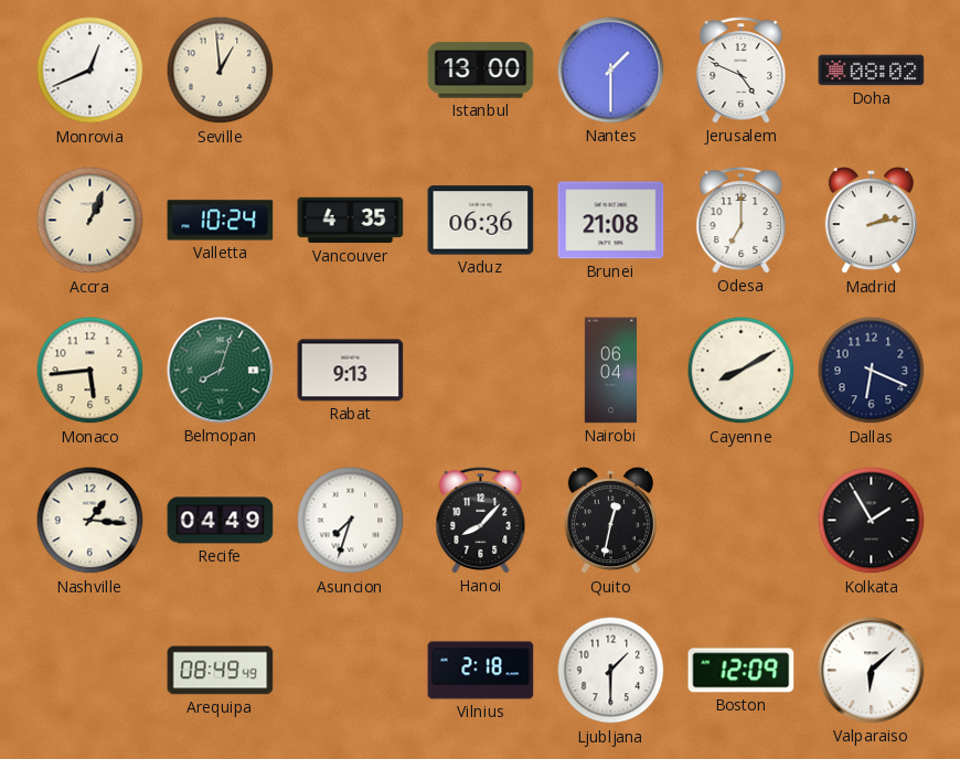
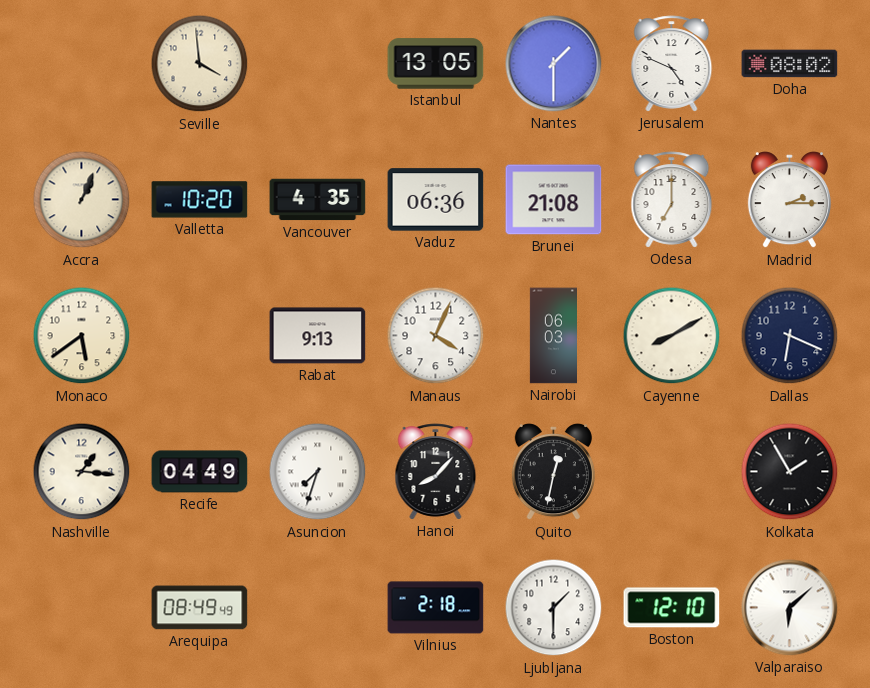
Monrovia: 12:41 -> none (90, 71)
Seville: 12:59 -> 3:59 (200, 64)
Istanbul: 13:00 -> 13:05 (436, 64)
Valletta: 10:24 -> 10:20 (200, 200)
Madrid: 2:13 -> 2:15 (789, 200)
Monaco: 5:44 -> 5:39 (82, 336)
Belmopan: 8:03 -> none (221, 371)
Manaus: none -> 4:04 (436, 336)
Nairobi: 06:04 -> 06:03 (553, 336)
Boston: 12:09 -> 12:10 (672, 608)
